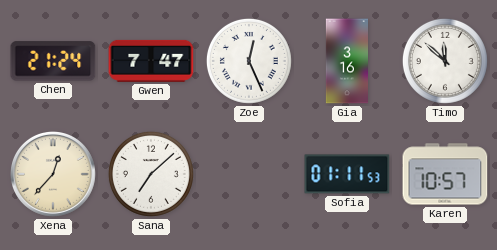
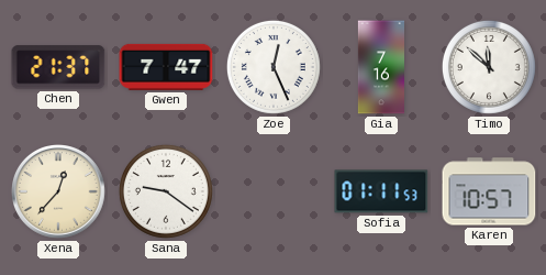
Chen: 21:24 -> 21:37 (58, 67)
Gia: 3:16 -> 7:16 (380, 67)
Sana: 7:08 -> 9:21 (166, 191)
